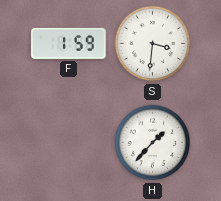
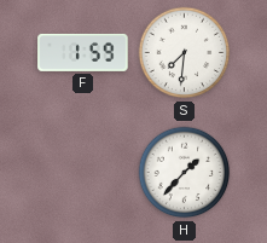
S: 3:31 -> 7:31 (185, 53)
